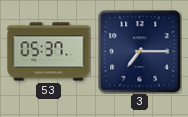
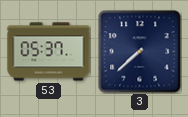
3: 7:15 -> 7:38 (140, 52)
